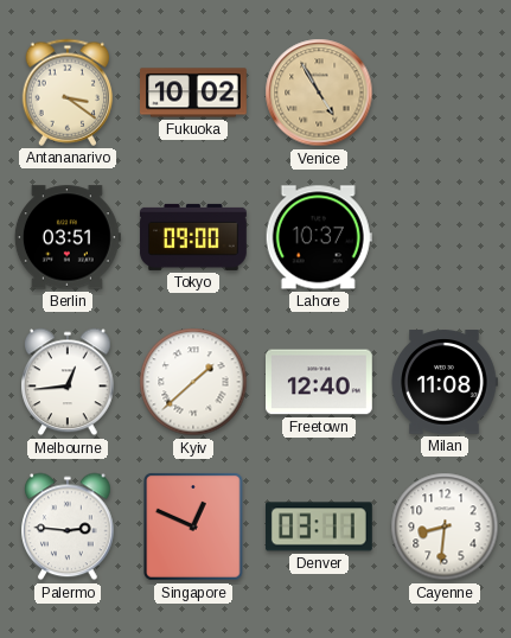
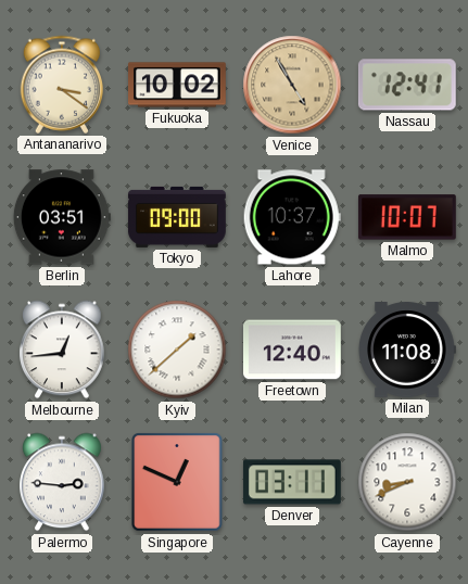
Nassau: none -> 12:41 (407, 85)
Malmo: none -> 10:07 (407, 217)
Cayenne: 8:31 -> 8:41 (407, 482)
